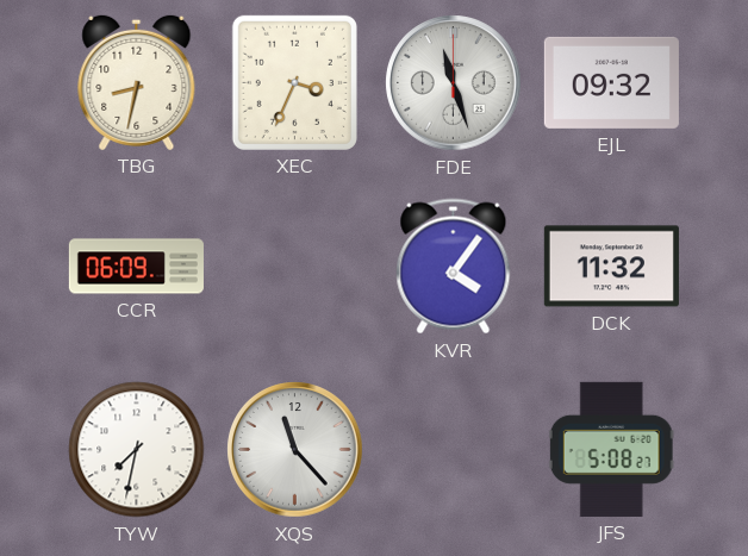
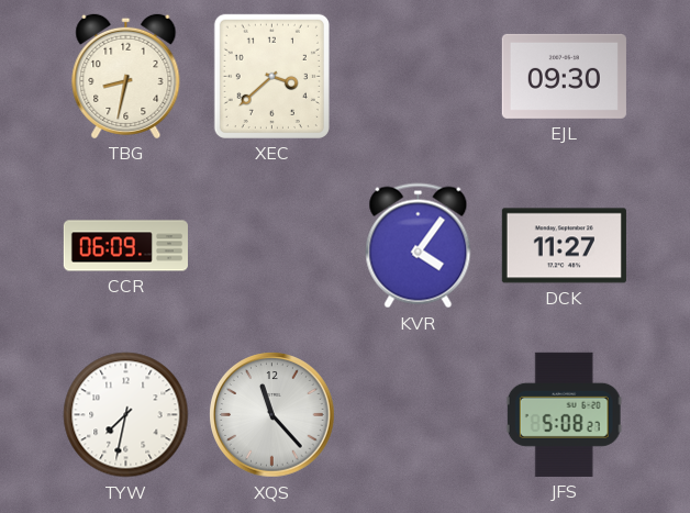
XEC: 3:34 -> 3:38 (271, 76)
FDE: 11:27 -> none (454, 83)
EJL: 09:32 -> 09:30 (564, 76)
DCK: 11:32 -> 11:27 (564, 246)
